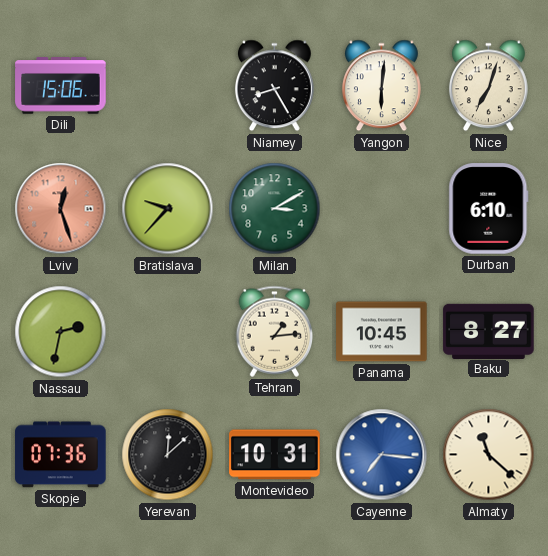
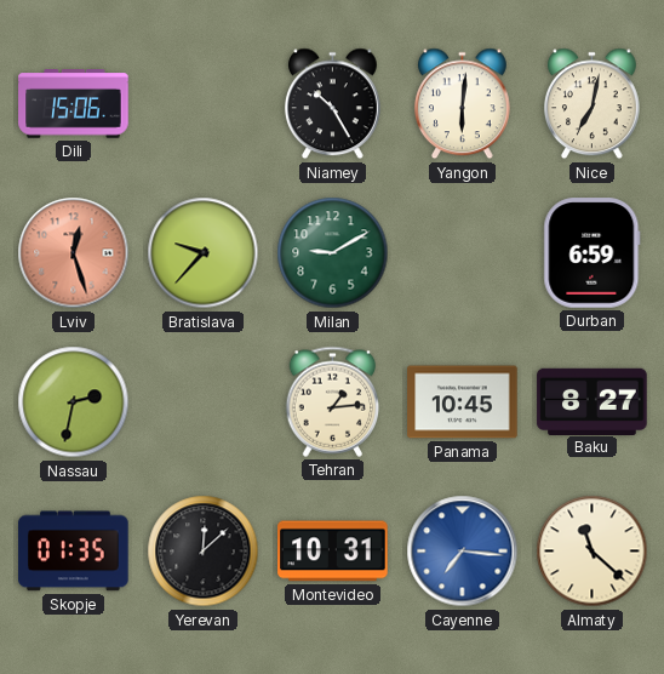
Niamey: 8:25 -> 10:25 (332, 104)
Nice: 7:03 -> 7:02 (591, 104)
Milan: 3:10 -> 9:10 (333, 253)
Durban: 6:10 -> 6:59 (593, 253)
Skopje: 07:36 -> 01:35 (74, 552)
